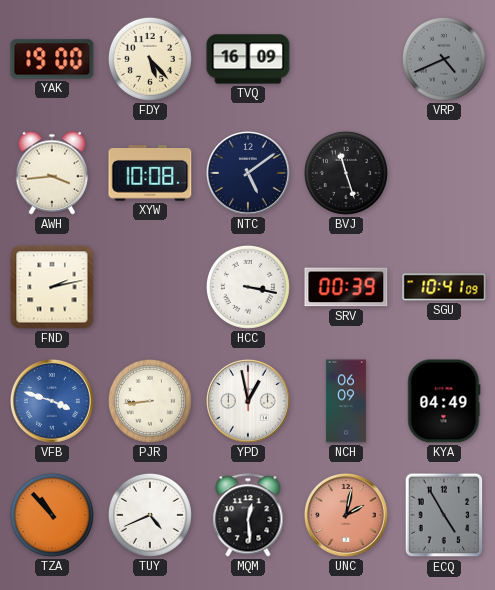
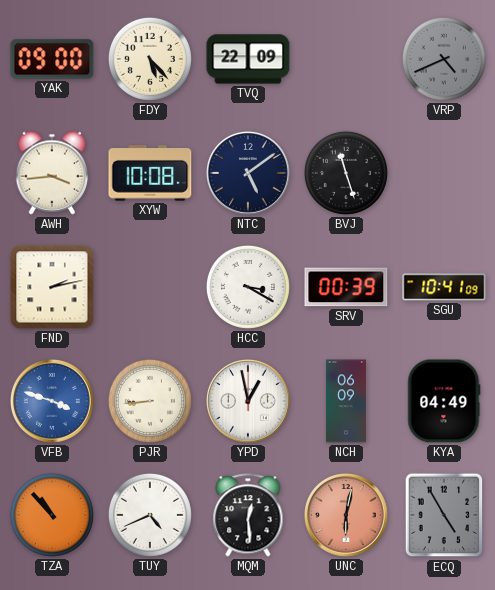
YAK: 19:00 -> 09:00 (52, 59)
TVQ: 16:09 -> 22:09 (248, 59)
HCC: 3:17 -> 3:20 (248, 287)
UNC: 2:02 -> 6:02 (347, 516)
